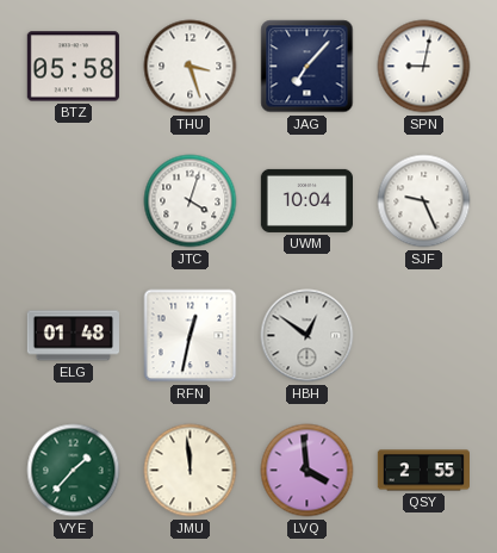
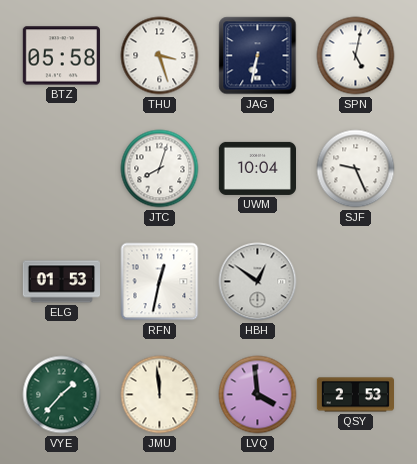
JAG: 7:07 -> 6:32 (258, 56)
SPN: 9:02 -> 5:02 (356, 56)
JTC: 4:03 -> 8:03 (160, 169)
ELG: 01:48 -> 01:53 (61, 282)
QSY: 2:55 -> 2:53 (355, 395)
